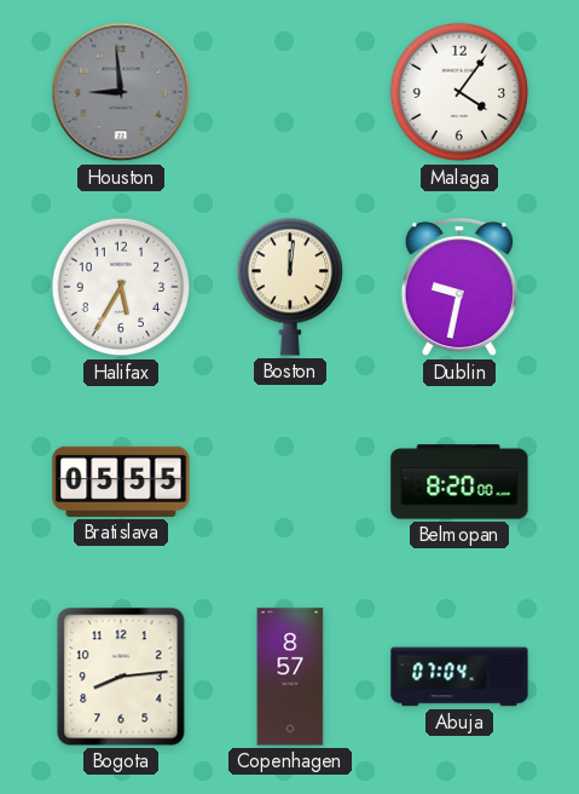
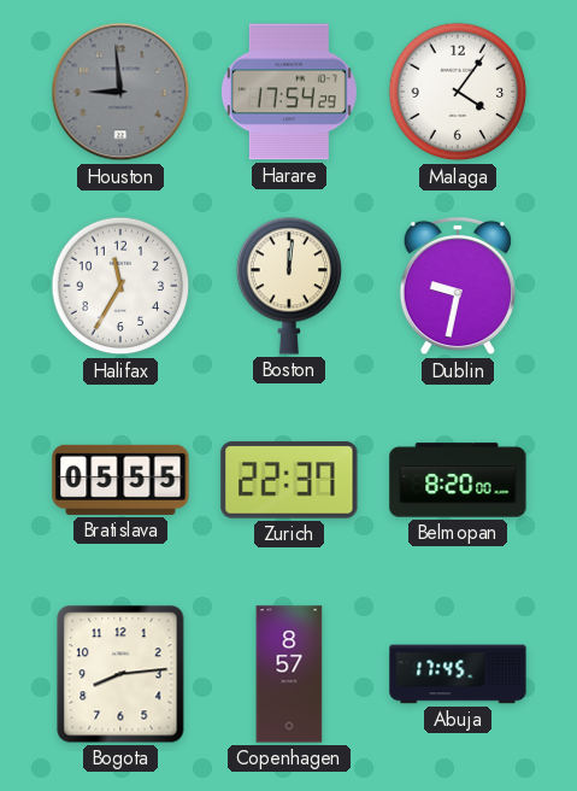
Harare: none -> 17:54 (289, 92)
Halifax: 5:35 -> 11:35 (120, 286)
Zurich: none -> 22:37 (289, 480)
Abuja: 07:04 -> 17:45 (458, 674)
